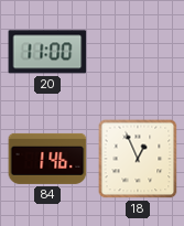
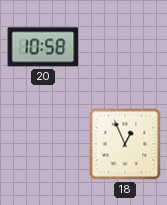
20: 11:00 -> 10:58 (43, 47)
84: 1:46 -> none (47, 159)
